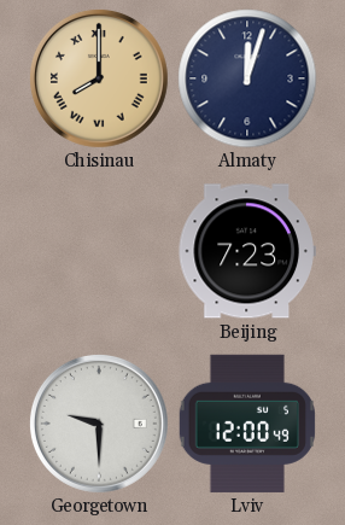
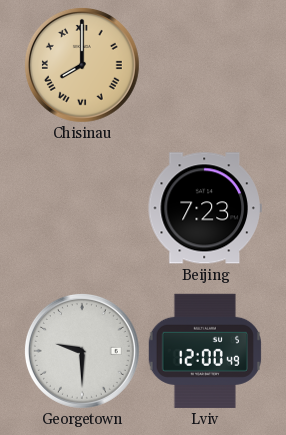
Almaty: 12:03 -> none (247, 78)
